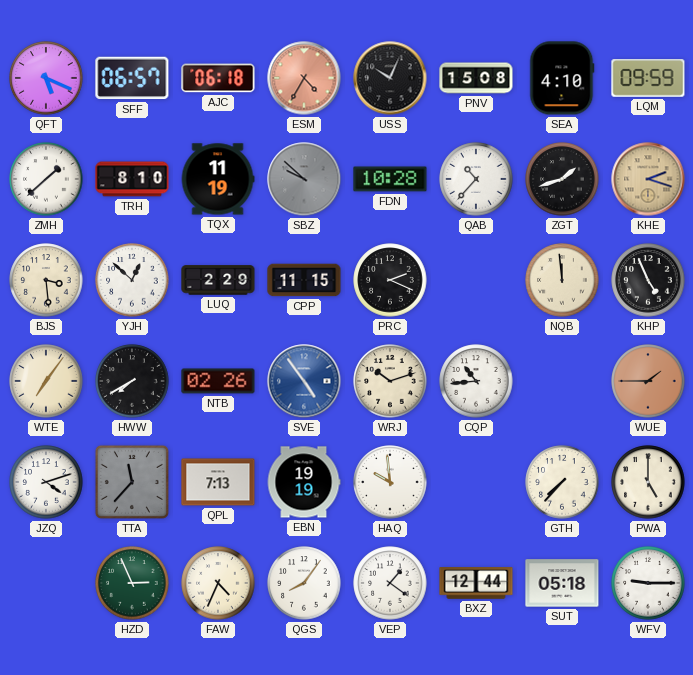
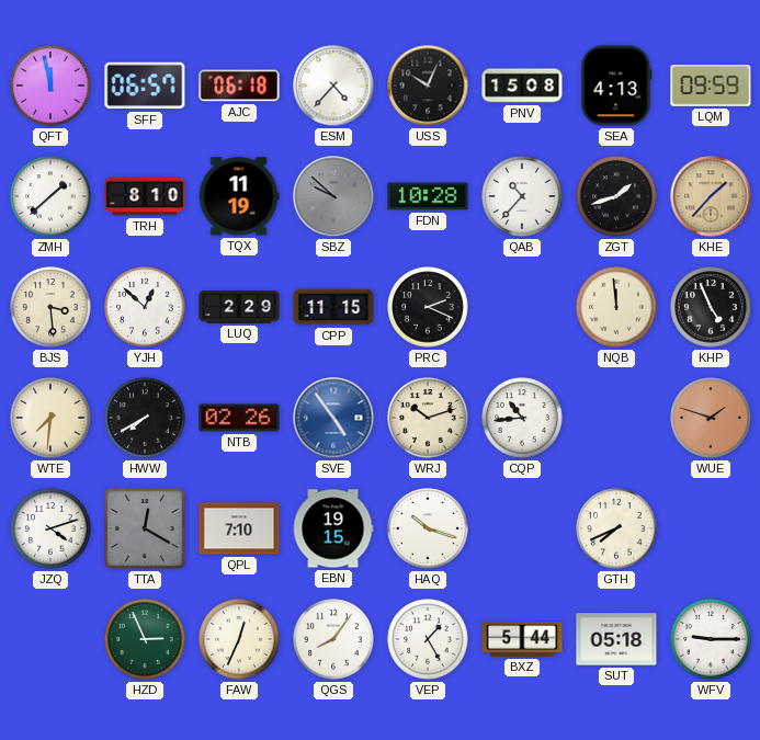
QFT: 5:19 -> 11:58 (50, 86)
ESM: 4:35 -> 4:37 (333, 86)
ESM dial: salmon -> white (333, 86)
SEA: 4:10 -> 4:13 (616, 86)
KHE: 2:18 -> 1:37 (711, 196)
WTE: 7:06 -> 7:31 (50, 418)
WUE: 1:45 -> 1:48 (711, 418)
TTA: 11:37 -> 12:20 (145, 528)
QPL: 7:13 -> 7:10 (239, 528)
EBN: 19:19 -> 19:15 (333, 528)
HAQ: 9:59 -> 10:18 (428, 528)
GTH: 7:37 -> 7:41 (616, 528)
PWA: 5:00 -> none (648, 482)
FAW: 4:34 -> 12:34 (239, 639)
VEP: 1:21 -> 1:25 (428, 639)
BXZ: 12:44 -> 5:44 (522, 639)
